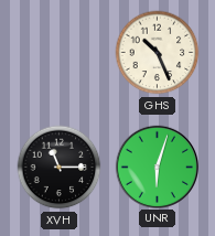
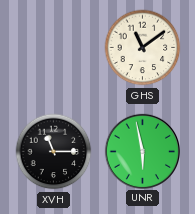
GHS: 10:26 -> 11:09 (143, 48)
UNR: 6:03 -> 5:58 (142, 151)
